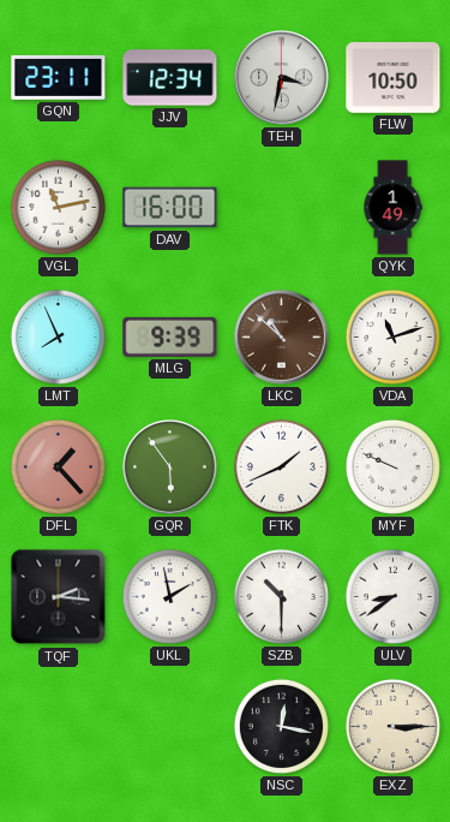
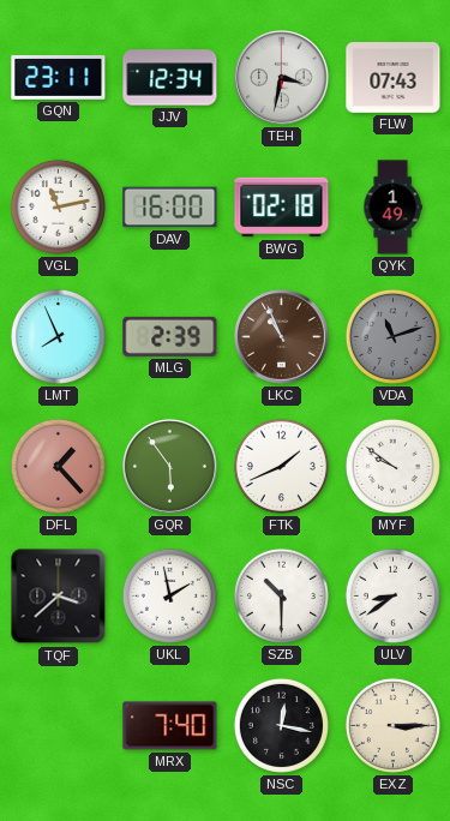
FLW: 10:50 -> 07:43 (394, 78)
BWG: none -> 02:18 (282, 208)
MLG: 9:39 -> 2:39 (170, 336)
LKC: 10:52 -> 10:56 (282, 337)
VDA dial: white -> grey (392, 336)
MYF: 9:49 -> 9:51 (392, 466)
TQF: 2:16 -> 3:38 (59, 597)
MRX: none -> 7:40 (170, 726)
